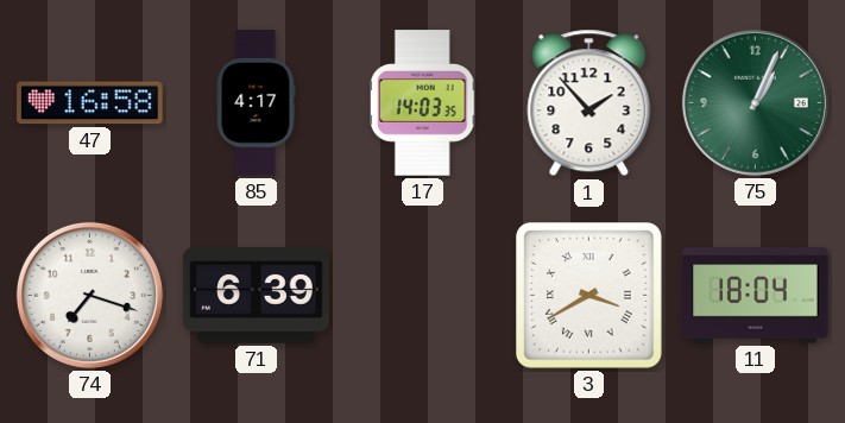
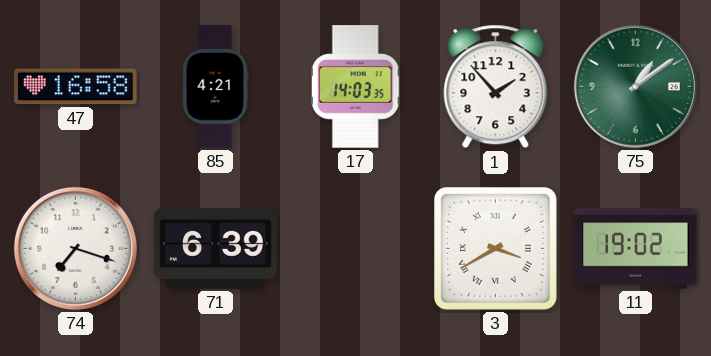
85: 4:17 -> 4:21 (215, 87)
75: 1:04 -> 1:09 (635, 86)
11: 18:04 -> 19:02 (636, 249)
